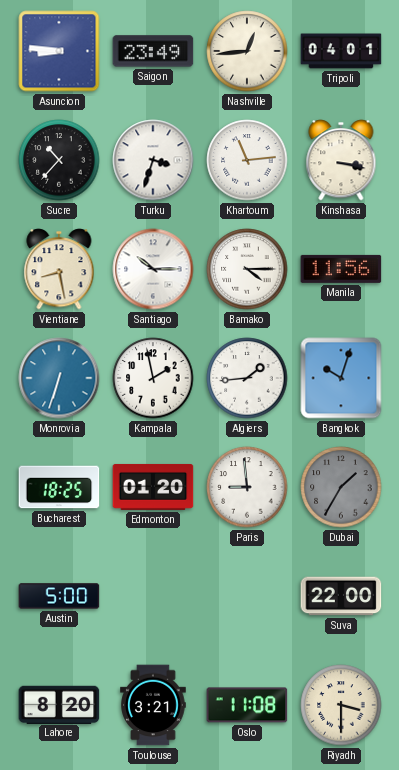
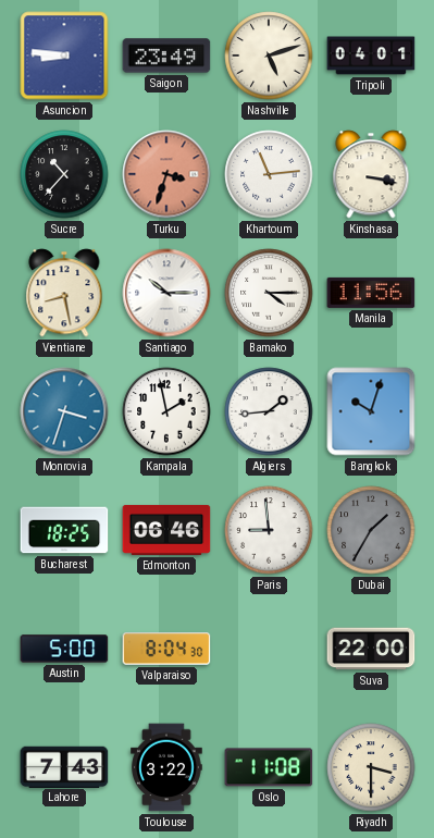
Nashville: 12:44 -> 5:12 (269, 56)
Turku dial: white -> salmon (166, 174)
Monrovia: 6:33 -> 3:33 (64, 411)
Edmonton: 01:20 -> 06:46 (166, 530)
Valparaiso: none -> 8:04 (166, 649)
Lahore: 8:20 -> 7:43 (64, 766)
Toulouse: 3:21 -> 3:22 (166, 767)
